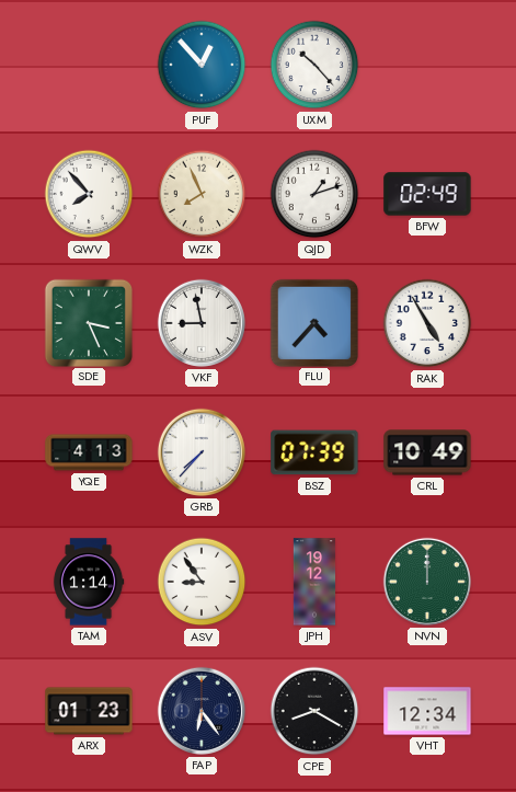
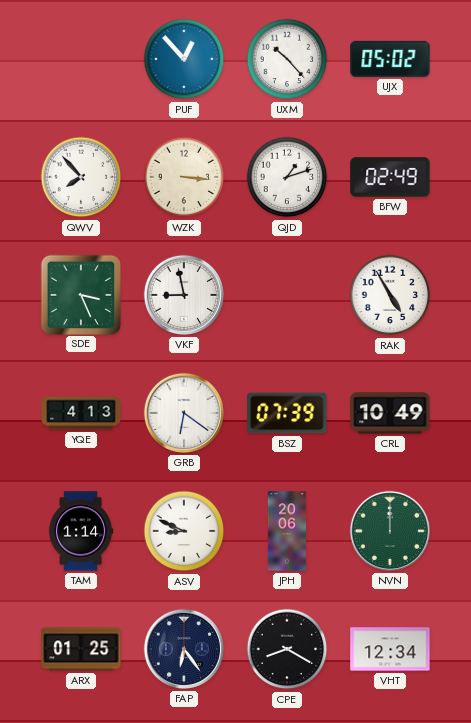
UJX: none -> 05:02 (390, 59)
WZK: 7:56 -> 3:16 (184, 177)
FLU: 4:37 -> none (313, 322)
GRB: 7:37 -> 6:21 (184, 413)
ASV: 8:54 -> 8:49 (184, 531)
JPH: 19:12 -> 20:06 (287, 531)
ARX: 01:23 -> 01:25 (81, 649)
